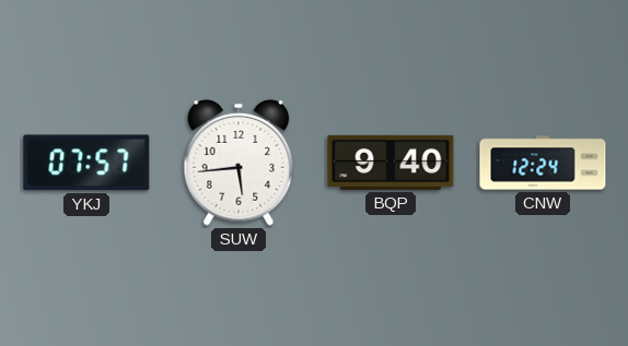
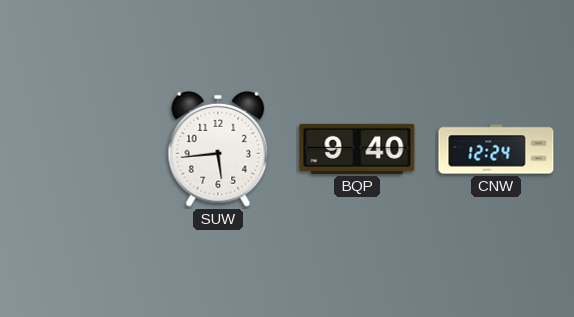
YKJ: 07:57 -> none (86, 163)
